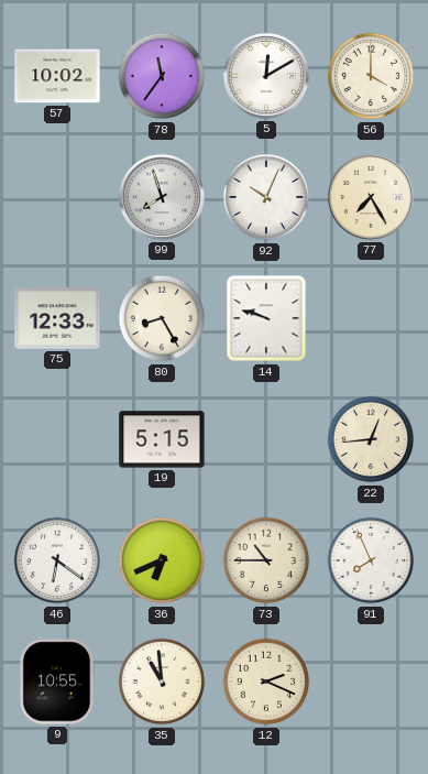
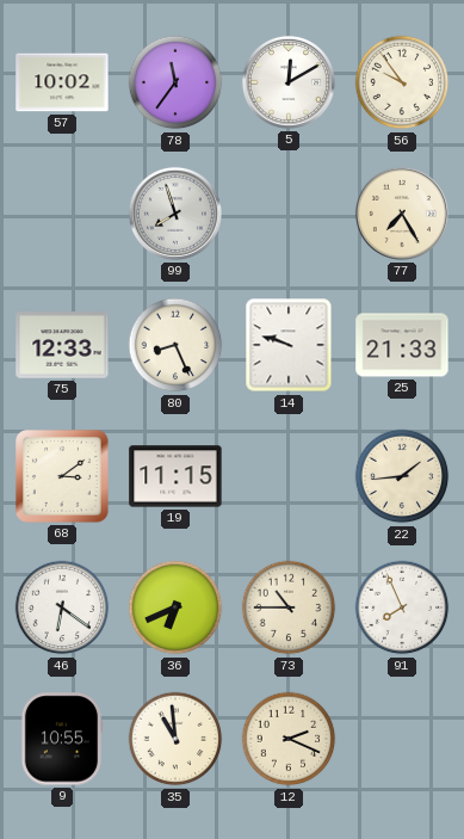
56: 4:00 -> 9:54 (402, 82)
92: 10:04 -> none (266, 197)
80: 8:25 -> 8:26 (175, 345)
25: none -> 21:33 (402, 345)
68: none -> 3:09 (63, 477)
19: 5:15 -> 11:15 (175, 476)
22: 12:44 -> 1:44 (402, 476)
